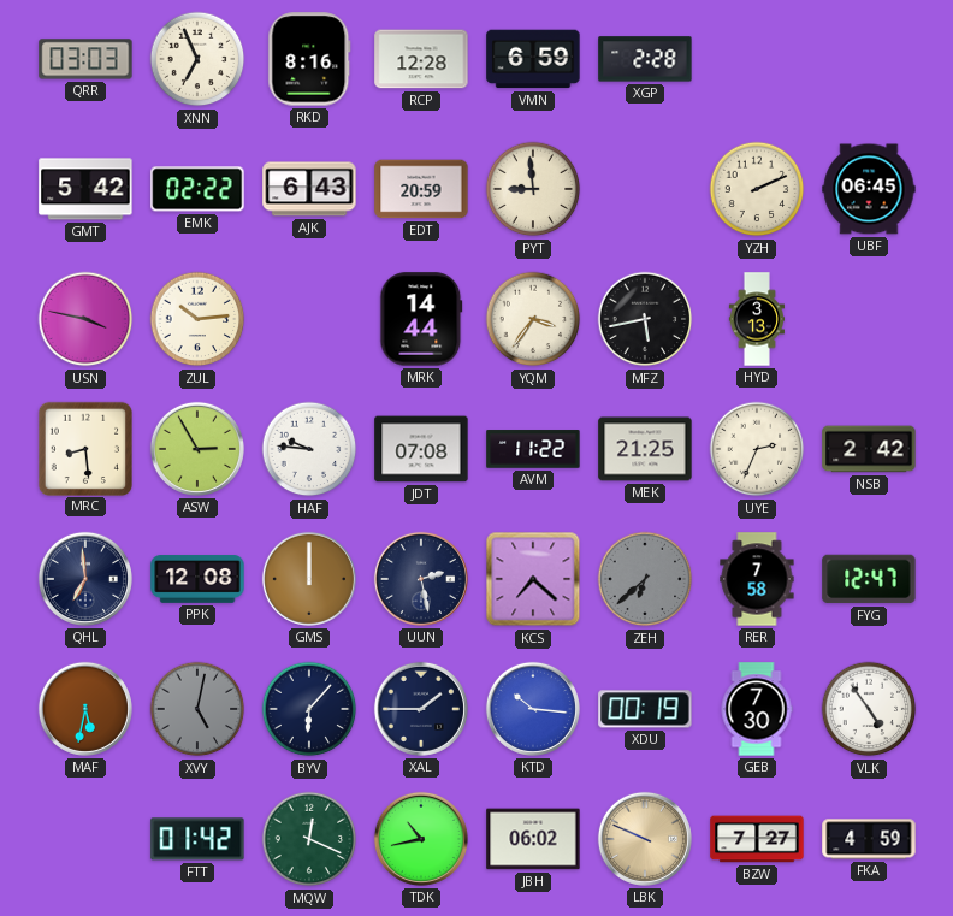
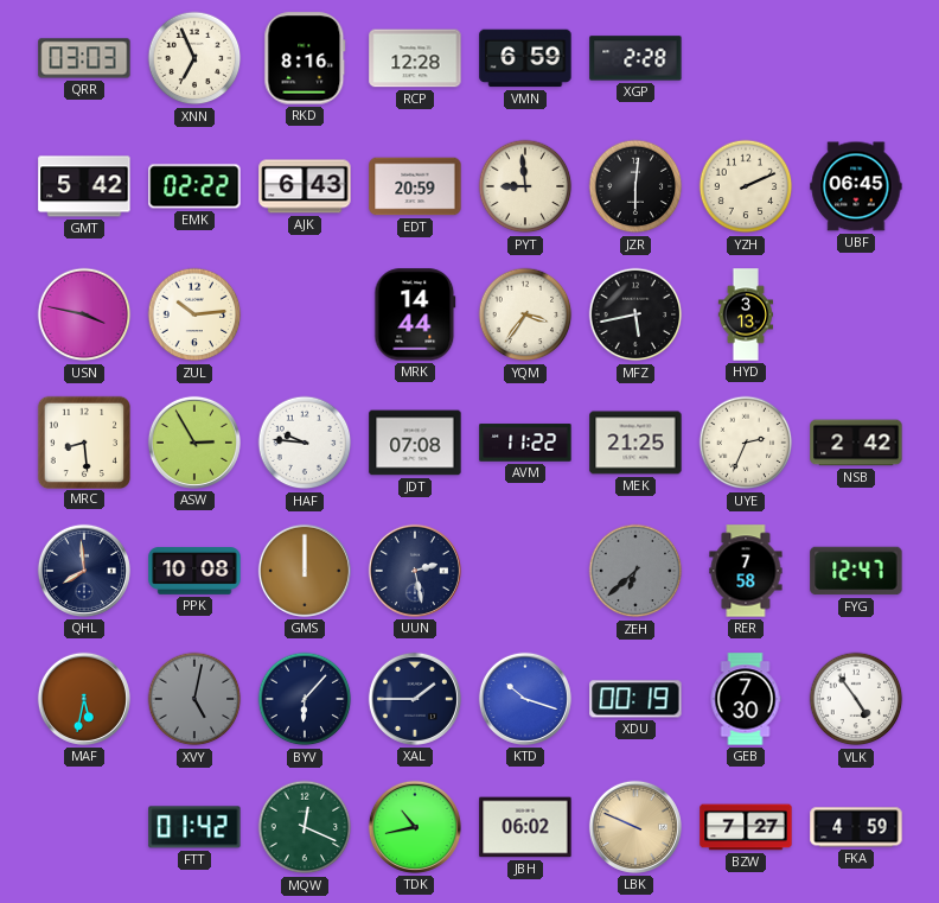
JZR: none -> 6:01 (635, 186)
QHL: 6:59 -> 7:59 (84, 571)
PPK: 12:08 -> 10:08 (194, 571)
KCS: 7:22 -> none (533, 579)
KTD: 10:16 -> 10:18 (525, 699)
